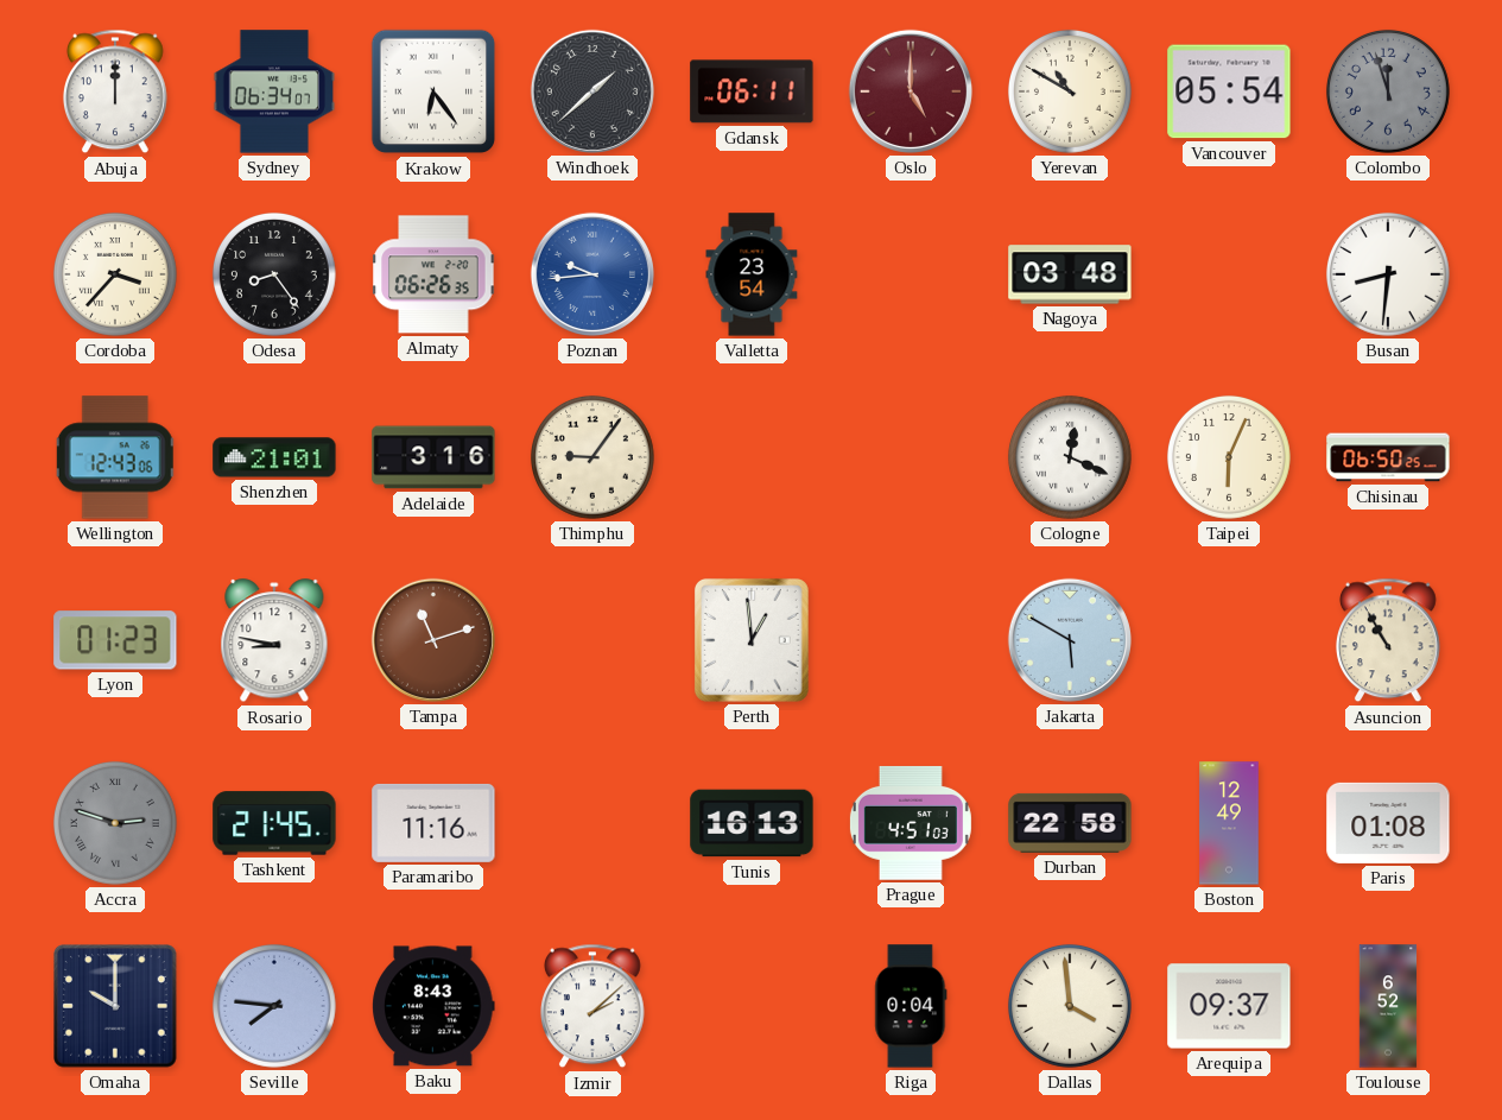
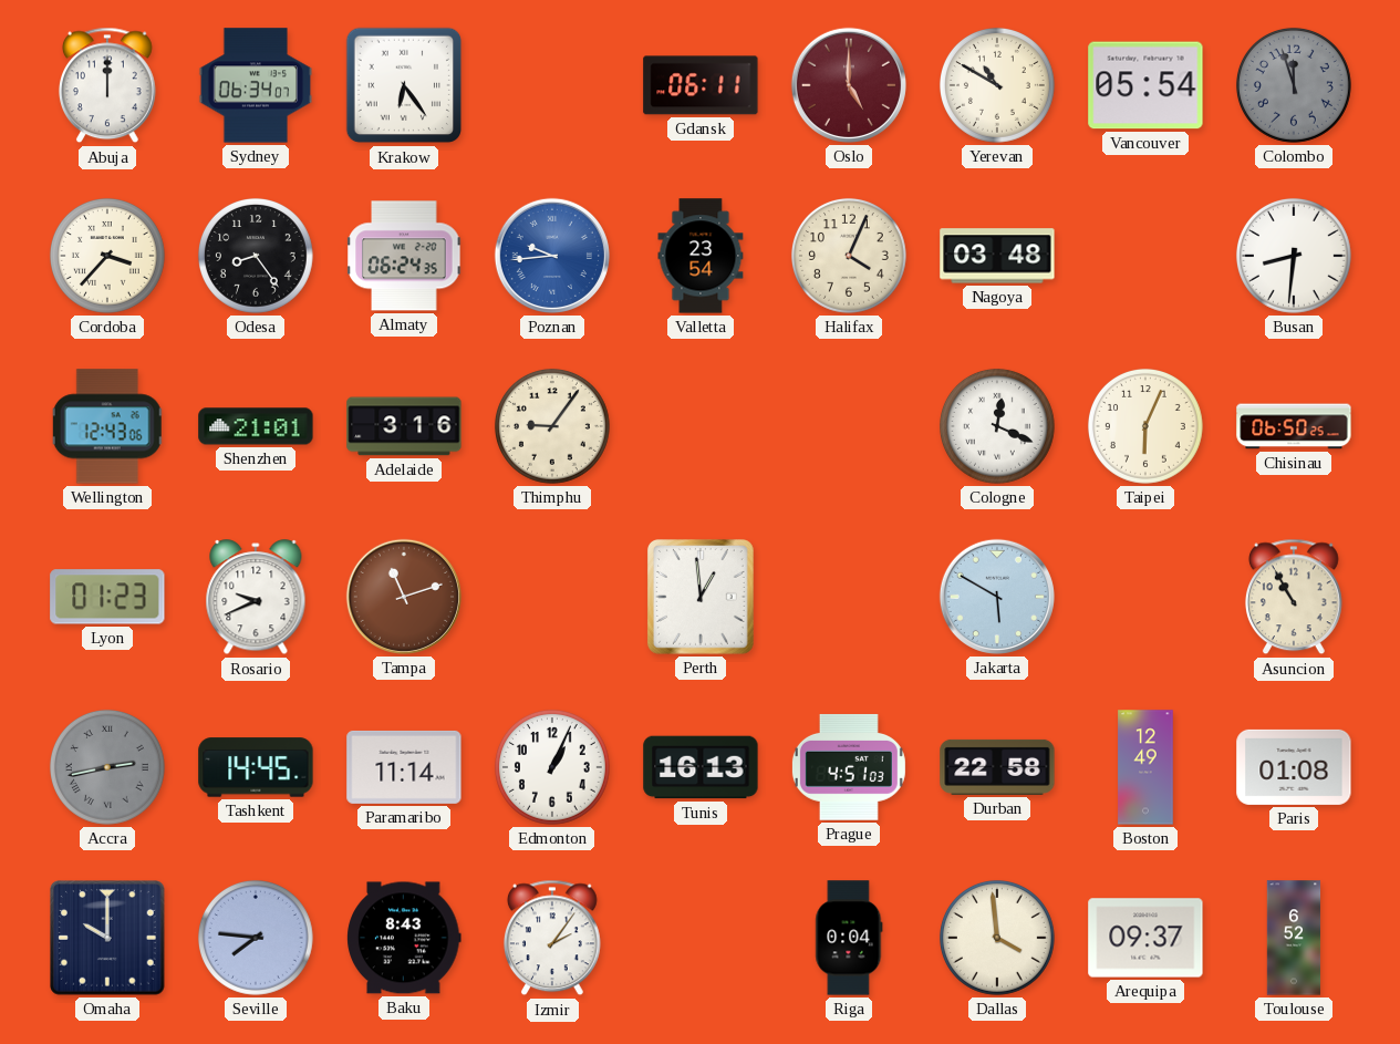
Windhoek: 1:38 -> none (592, 91)
Almaty: 06:26 -> 06:24 (404, 256)
Halifax: none -> 4:04 (849, 256)
Rosario: 8:47 -> 9:41 (256, 598)
Accra: 2:48 -> 2:43 (107, 767)
Tashkent: 21:45 -> 14:45 (256, 767)
Paramaribo: 11:16 -> 11:14 (404, 767)
Edmonton: none -> 1:04 (552, 767)
Izmir: 2:08 -> 2:06 (552, 938)
